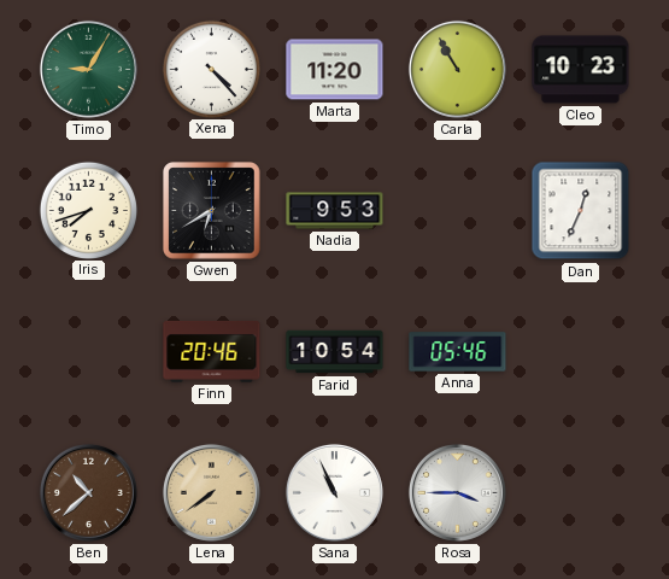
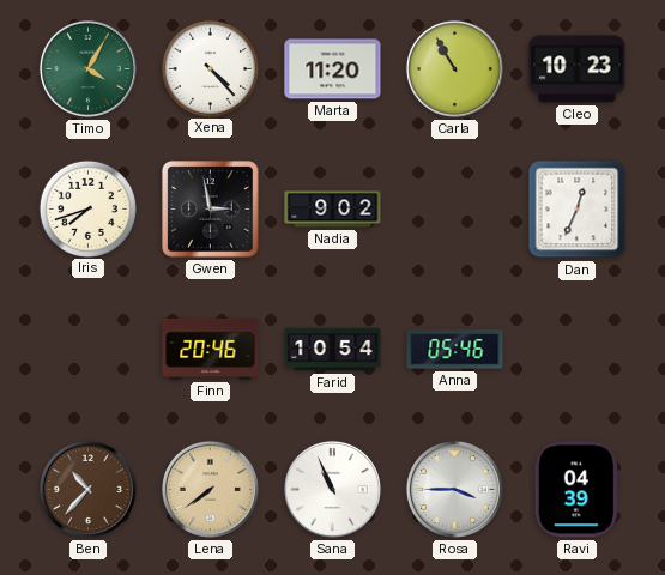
Timo: 9:05 -> 4:05 (87, 68)
Gwen: 6:40 -> 2:58 (211, 210)
Nadia: 9:53 -> 9:02 (333, 210)
Ben: 10:38 -> 10:37 (87, 489)
Ravi: none -> 04:39 (576, 490)
